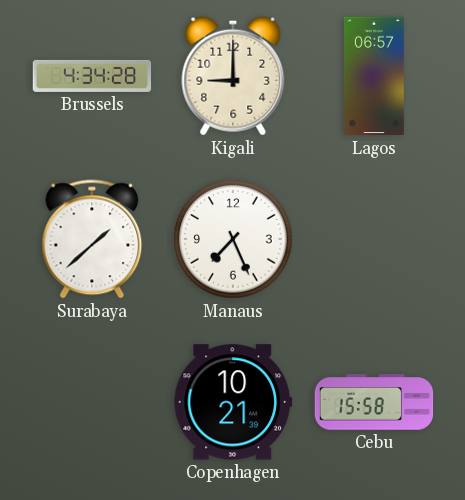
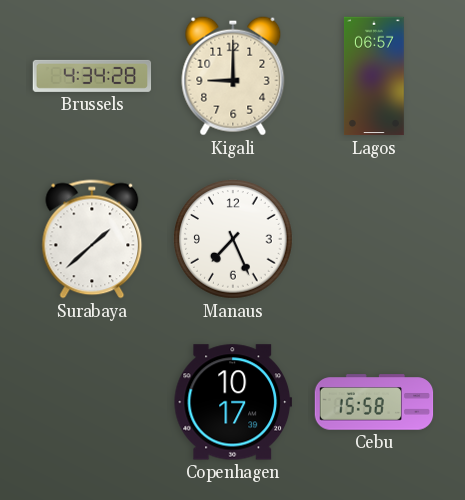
Copenhagen: 10:21 -> 10:17 (232, 402)
